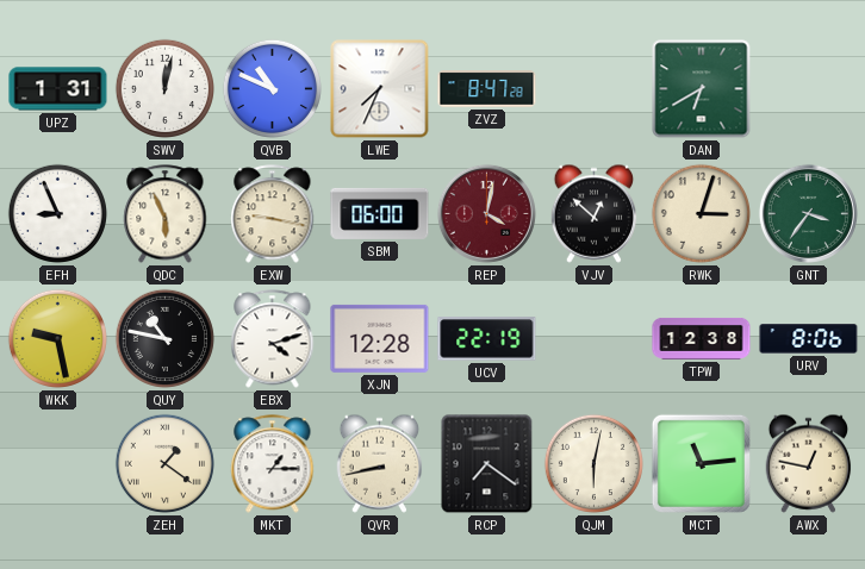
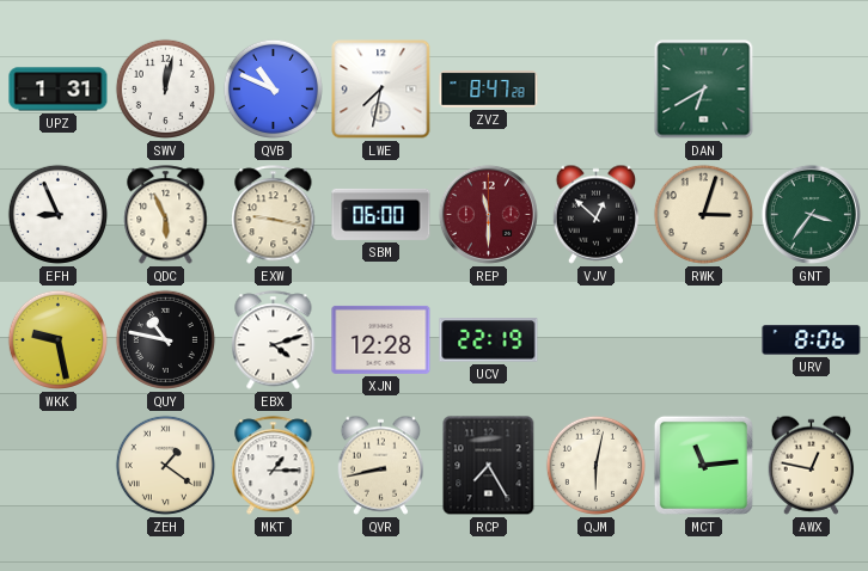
LWE: 7:34 -> 7:32 (381, 90)
REP: 4:02 -> 11:30 (488, 214)
TPW: 12:38 -> none (702, 338)
RCP: 7:21 -> 7:25 (489, 466)
